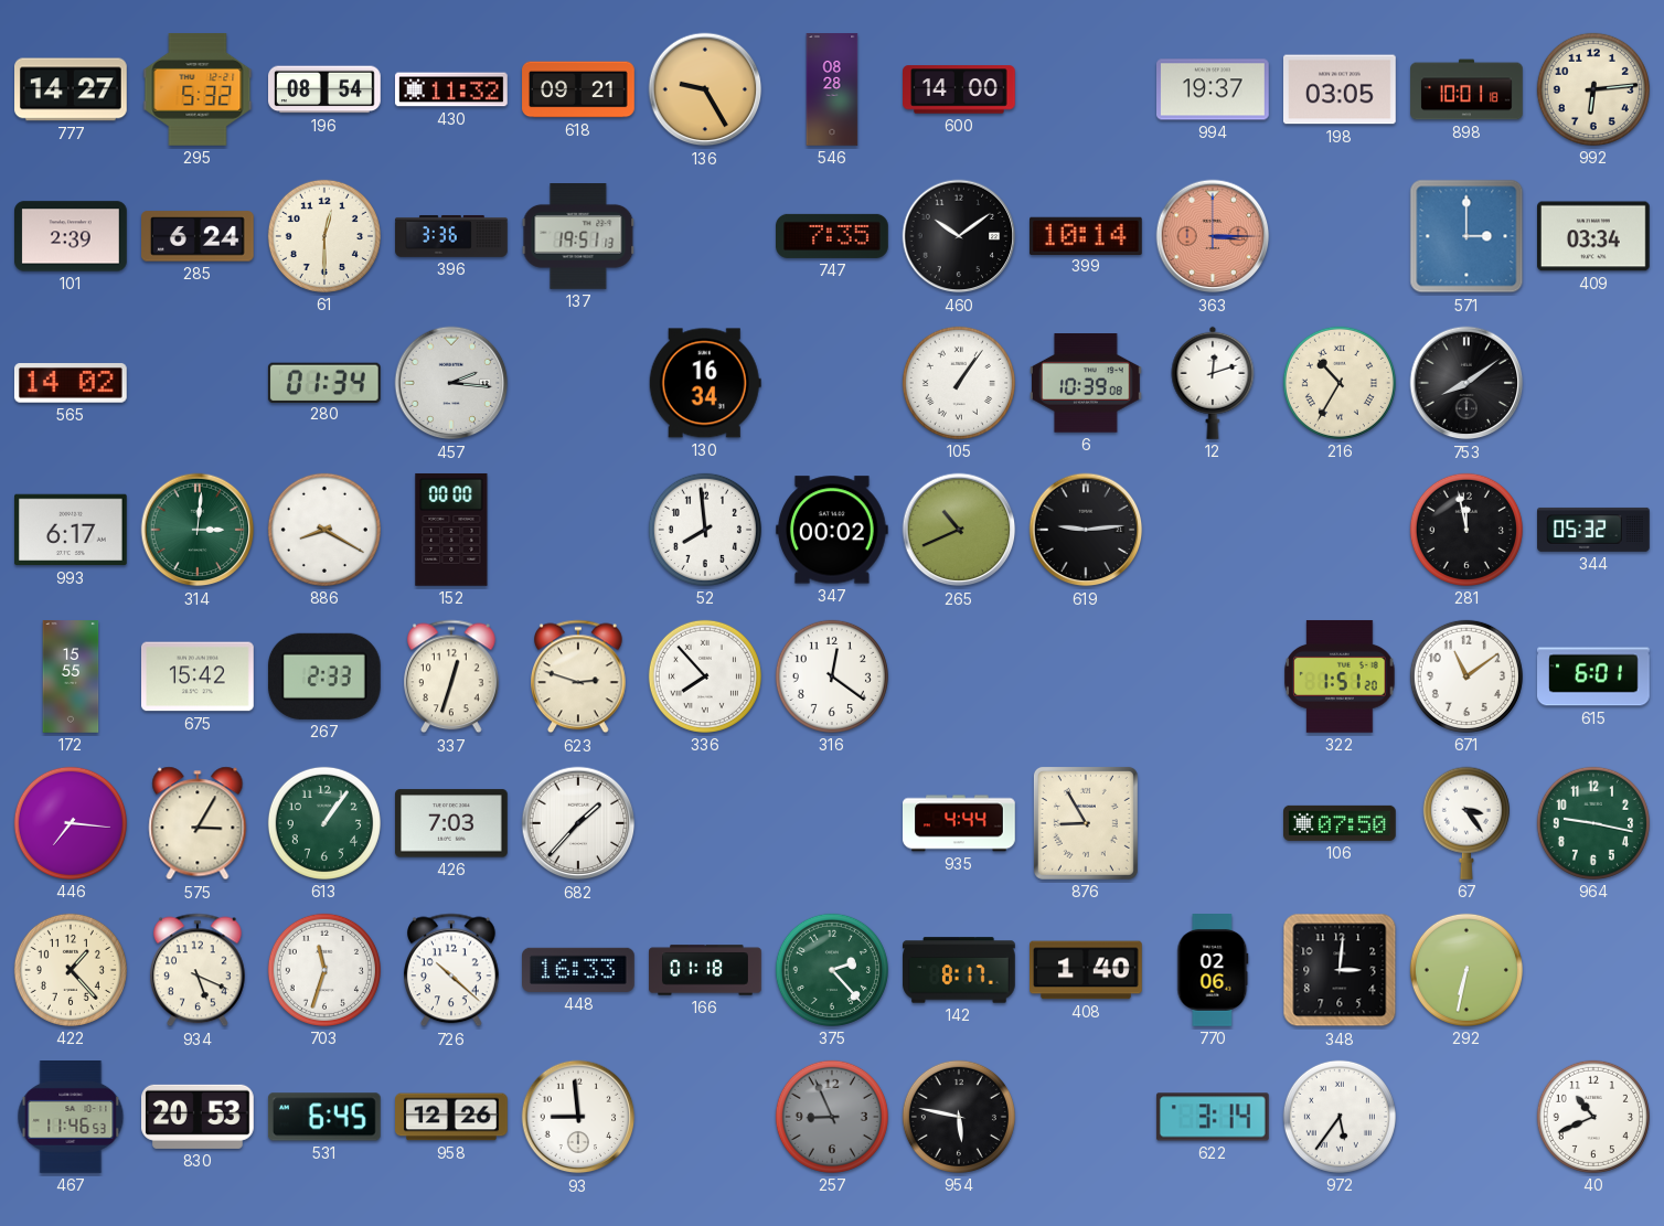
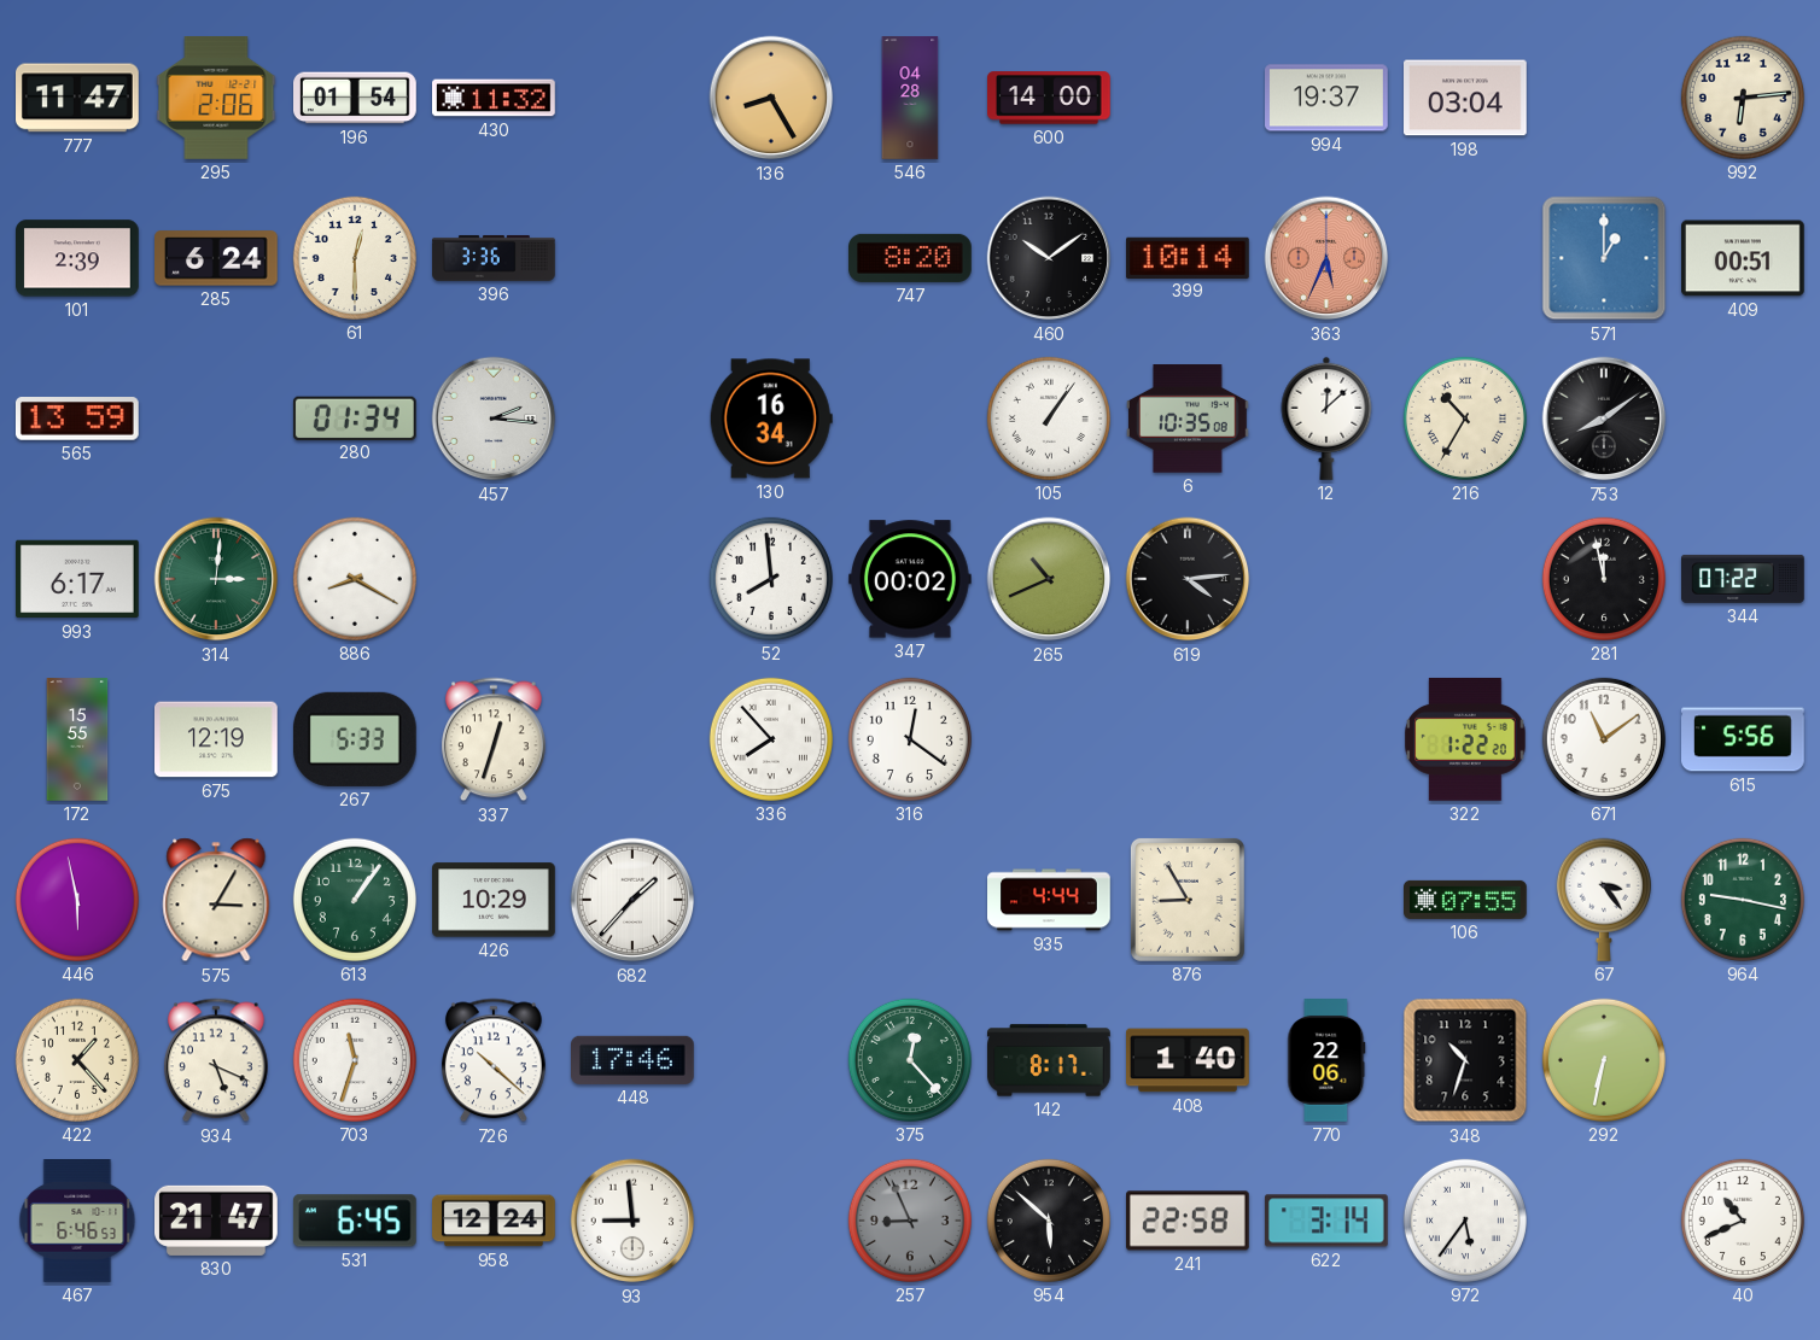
777: 14:27 -> 11:47 (78, 98)
295: 5:32 -> 2:06 (216, 99)
196: 08:54 -> 01:54 (356, 98)
618: 09:21 -> none (578, 89)
136: 9:25 -> 8:25 (771, 98)
546: 08:28 -> 04:28 (910, 98)
198: 03:05 -> 03:04 (1466, 98)
898: 10:01 -> none (1466, 89)
137: 19:51 -> none (578, 237)
747: 7:35 -> 8:20 (911, 258)
363: 3:15 -> 5:34 (1326, 258)
571: 3:00 -> 1:00 (1604, 258)
409: 03:34 -> 00:51 (1744, 258)
565: 14:02 -> 13:59 (77, 420)
6: 10:39 -> 10:35 (1189, 419)
12: 12:12 -> 12:08 (1326, 419)
152: 00:00 -> none (451, 530)
619: 9:14 -> 4:14 (1188, 579)
344: 05:32 -> 07:22 (1744, 579)
675: 15:42 -> 12:19 (217, 739)
267: 2:33 -> 5:33 (355, 739)
623: 2:48 -> none (579, 676)
322: 1:51 -> 1:22 (1465, 739)
615: 6:01 -> 5:56 (1744, 739)
446: 7:16 -> 5:58 (77, 900)
426: 7:03 -> 10:29 (495, 900)
106: 07:50 -> 07:55 (1466, 900)
448: 16:33 -> 17:46 (634, 1060)
166: 01:18 -> none (705, 970)
375: 2:23 -> 12:23 (910, 1060)
770: 02:06 -> 22:06 (1326, 1061)
348: 3:01 -> 10:33 (1465, 1060)
467: 11:46 -> 6:46 (77, 1222)
830: 20:53 -> 21:47 (217, 1221)
958: 12:26 -> 12:24 (495, 1221)
954: 5:47 -> 5:52 (1049, 1221)
241: none -> 22:58 (1189, 1221)
